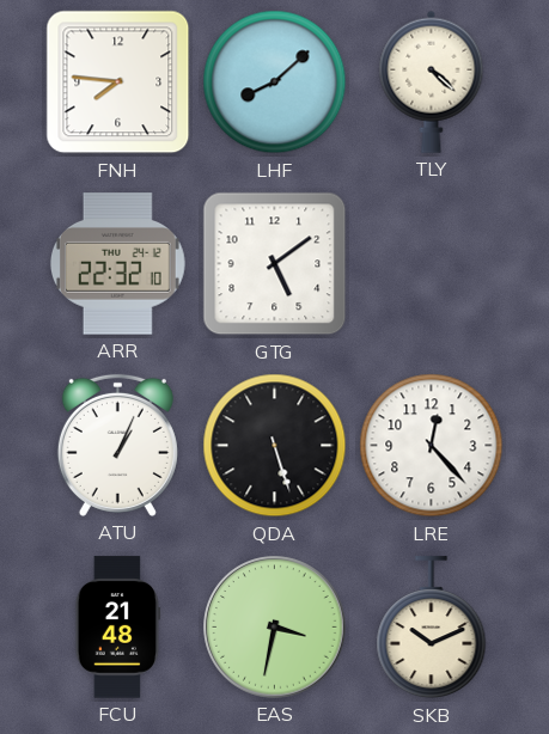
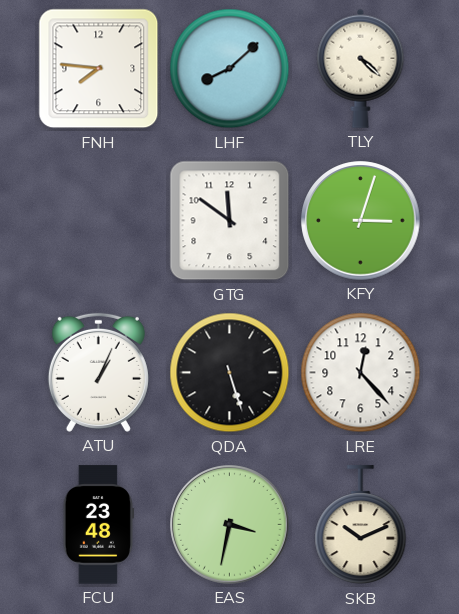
ARR: 22:32 -> none (117, 264)
GTG: 5:09 -> 11:51 (230, 221)
KFY: none -> 3:03 (361, 221)
FCU: 21:48 -> 23:48 (98, 525)
